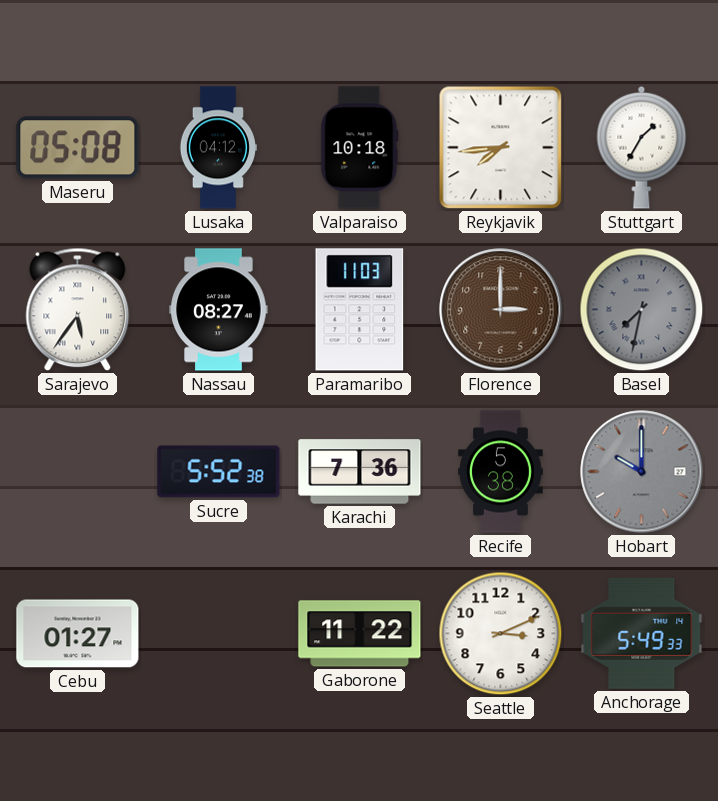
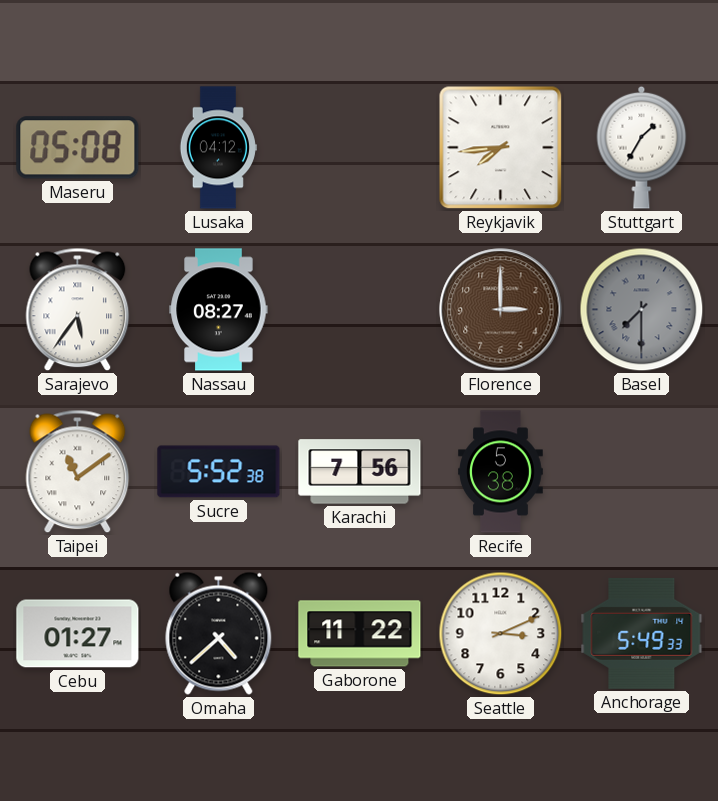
Valparaiso: 10:18 -> none (360, 148)
Paramaribo: 11:03 -> none (360, 310)
Basel: 7:32 -> 7:30 (642, 310)
Taipei: none -> 11:09 (78, 472)
Karachi: 7:36 -> 7:56 (360, 472)
Hobart: 10:00 -> none (642, 472)
Omaha: none -> 4:38 (219, 633)
